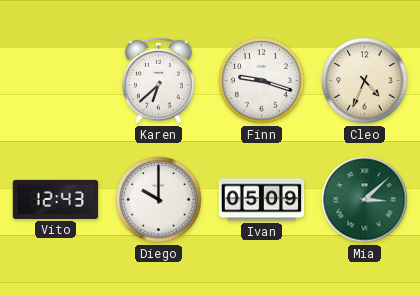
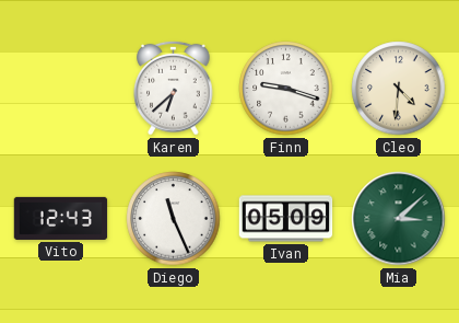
Cleo: 4:34 -> 4:31 (399, 89)
Diego: 10:00 -> 11:26 (174, 219)
